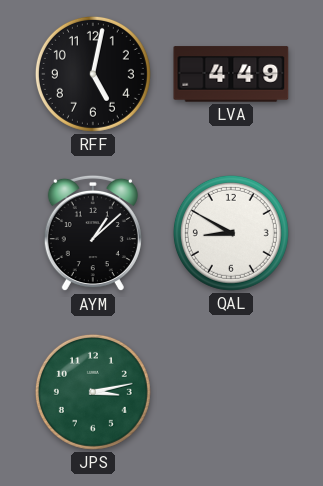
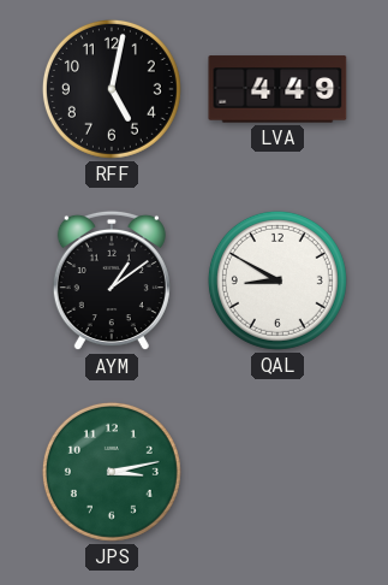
AYM: 1:08 -> 1:09 (112, 280)
